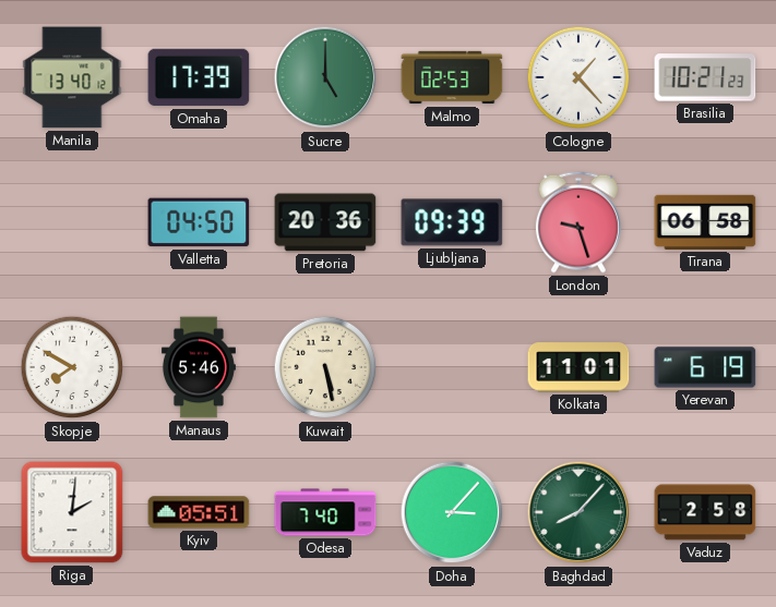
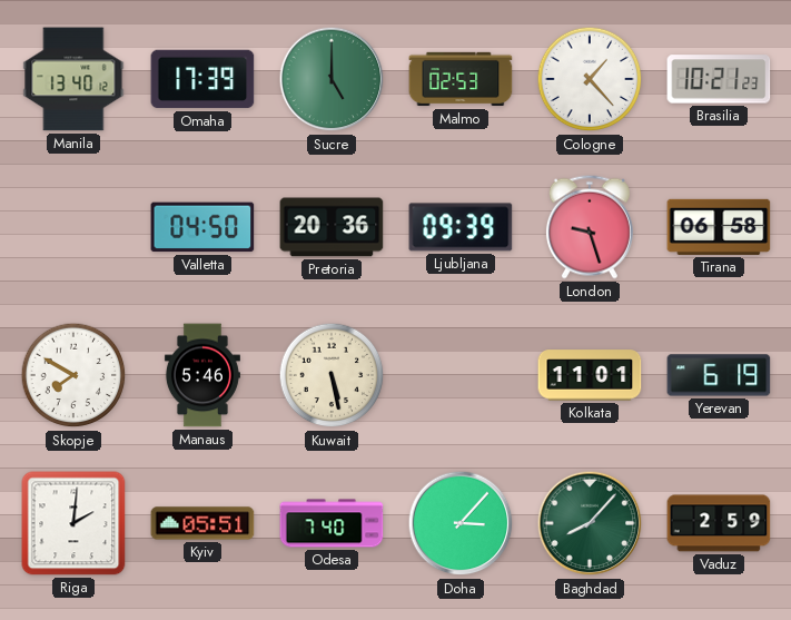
Vaduz: 2:58 -> 2:59 (719, 523)
